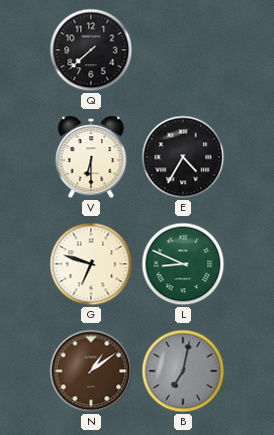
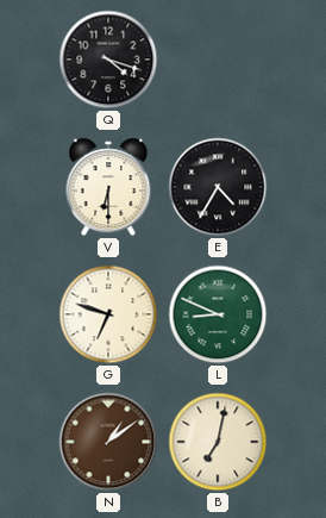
Q: 7:38 -> 4:18 (108, 60)
B dial: grey -> cream (218, 442)
